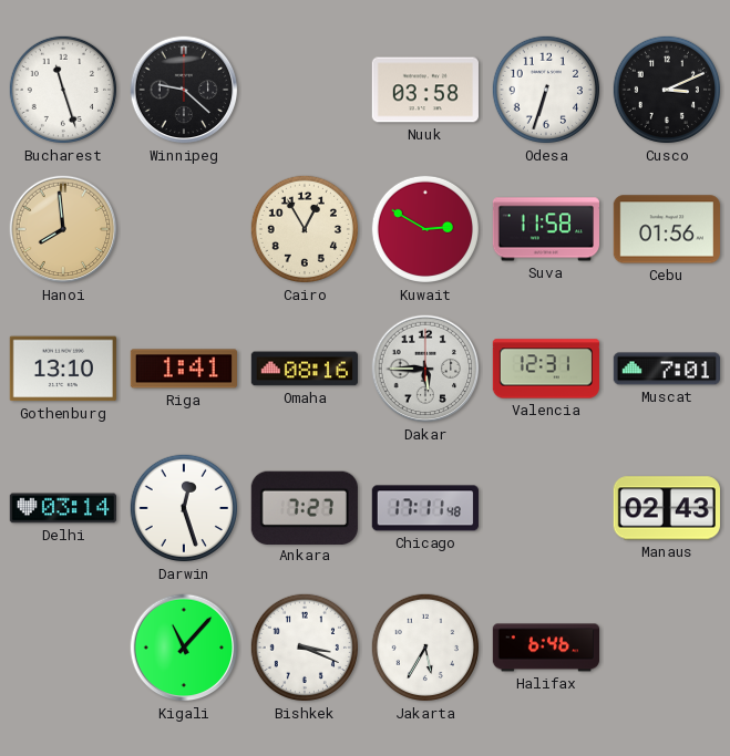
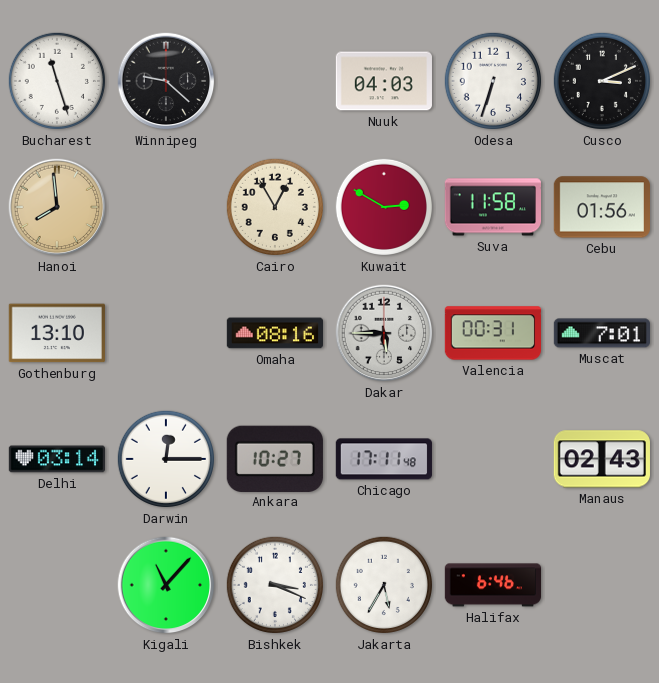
Nuuk: 03:58 -> 04:03 (384, 81)
Riga: 1:41 -> none (183, 369)
Valencia: 12:31 -> 00:31 (492, 333)
Darwin: 12:27 -> 12:15 (166, 459)
Ankara: 7:27 -> 10:27 (275, 458)
